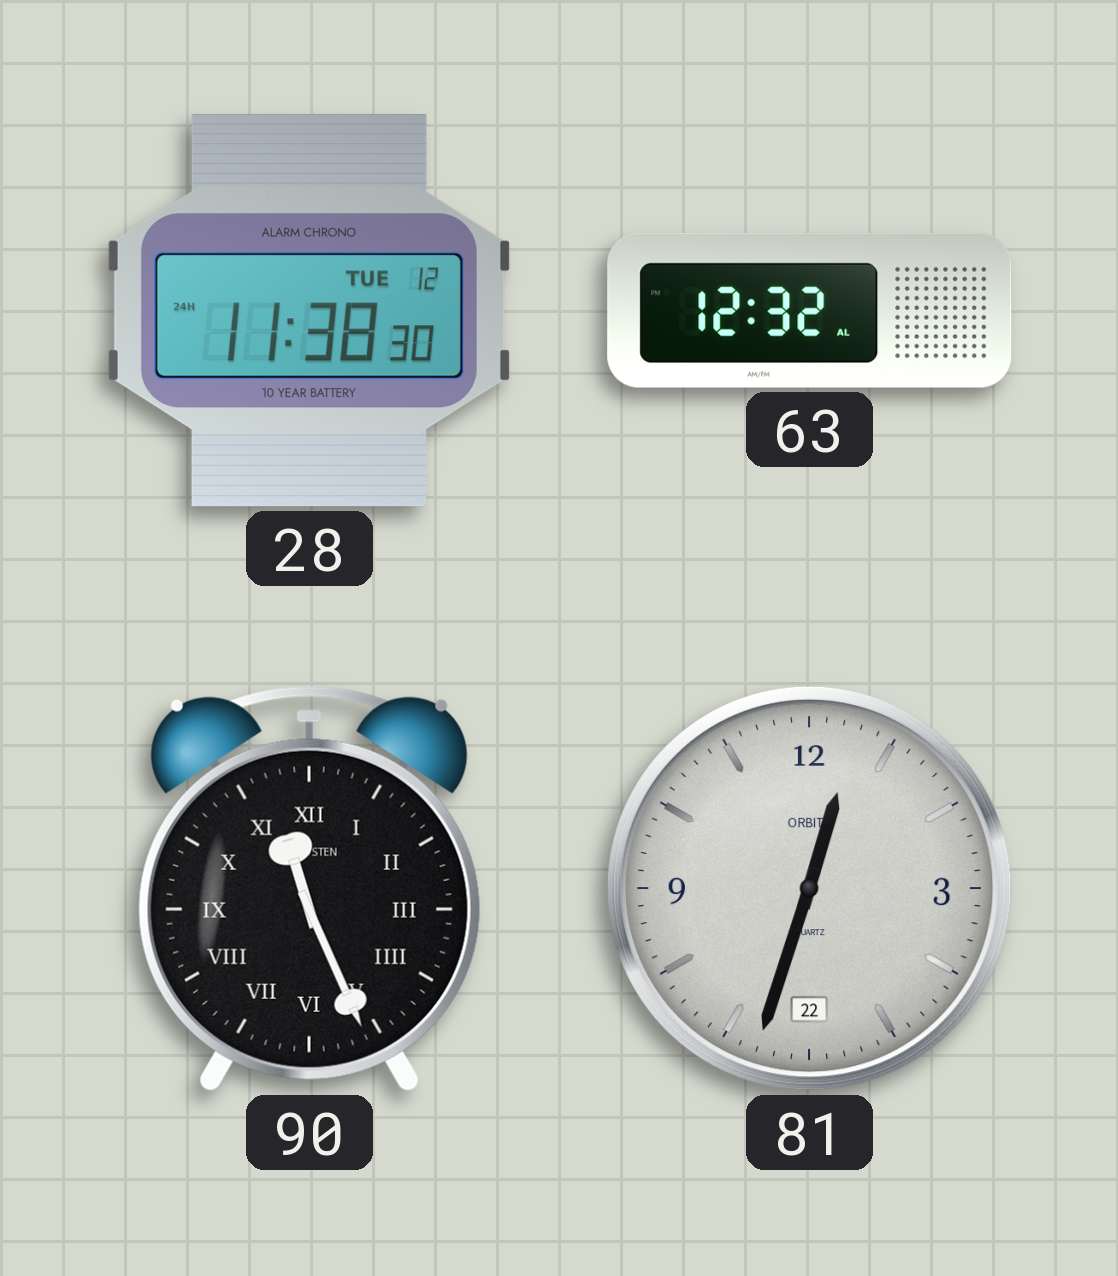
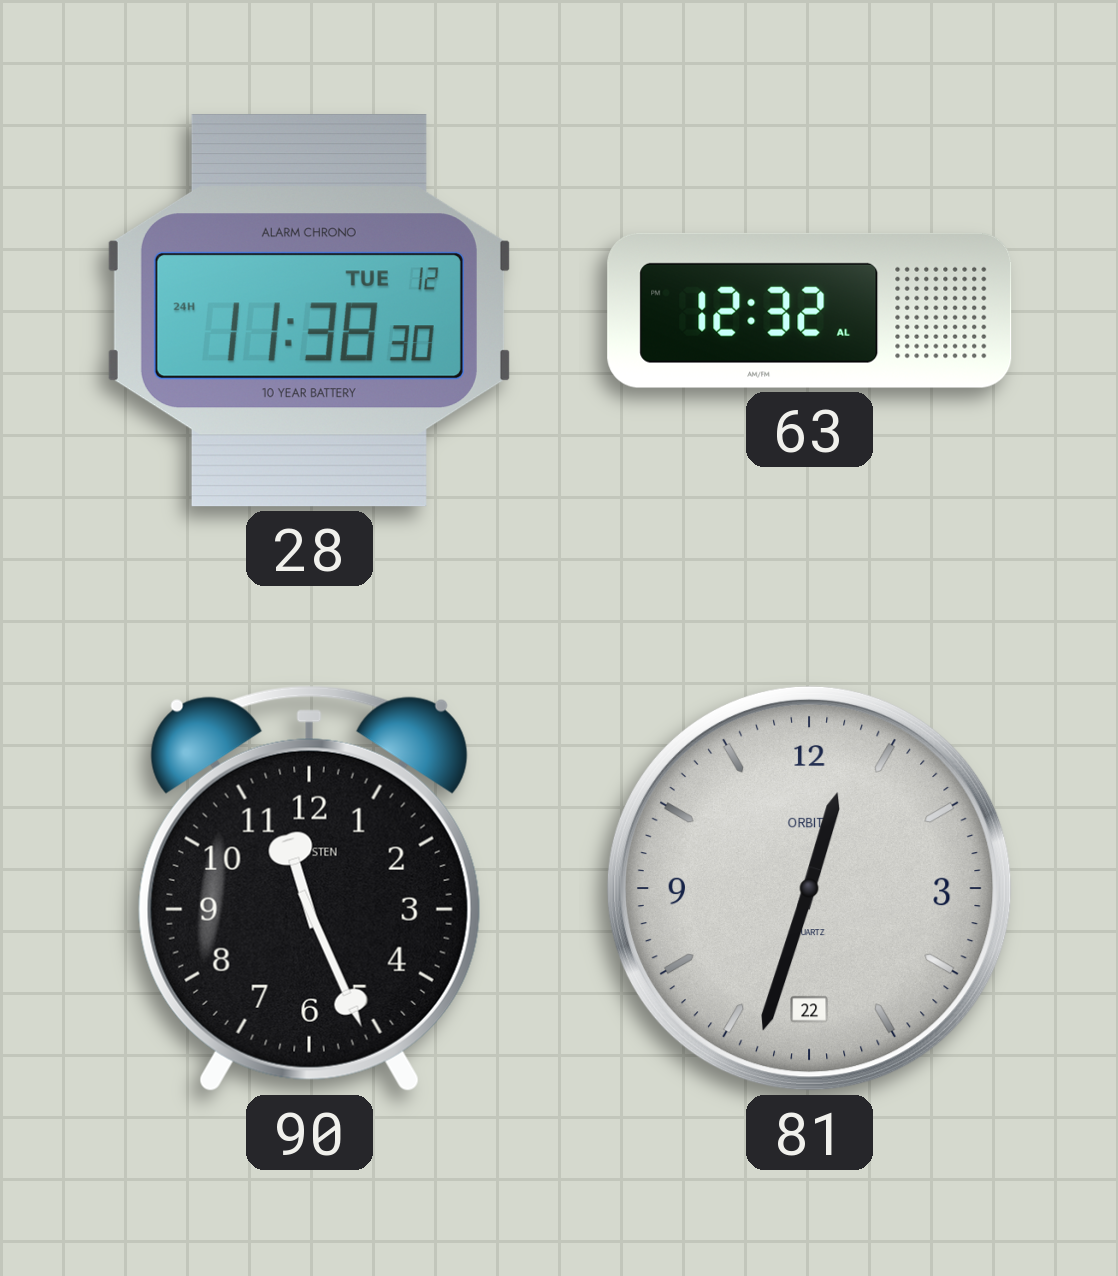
90 numerals: Roman -> Arabic (309, 888)
